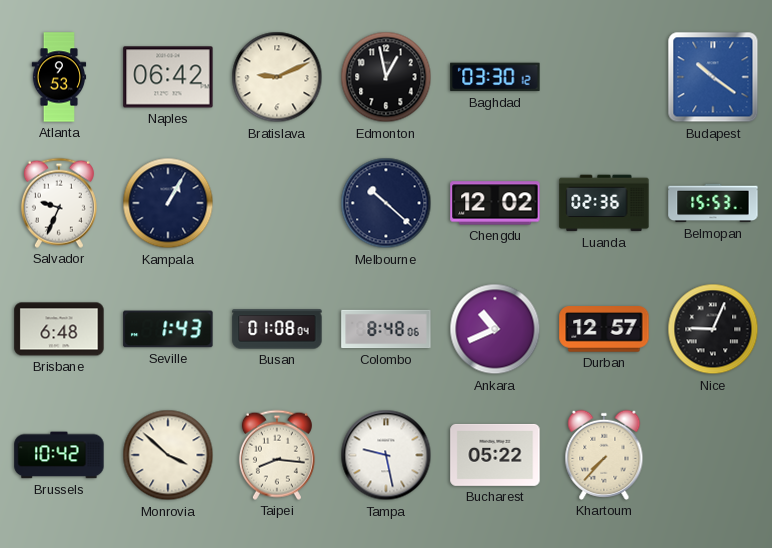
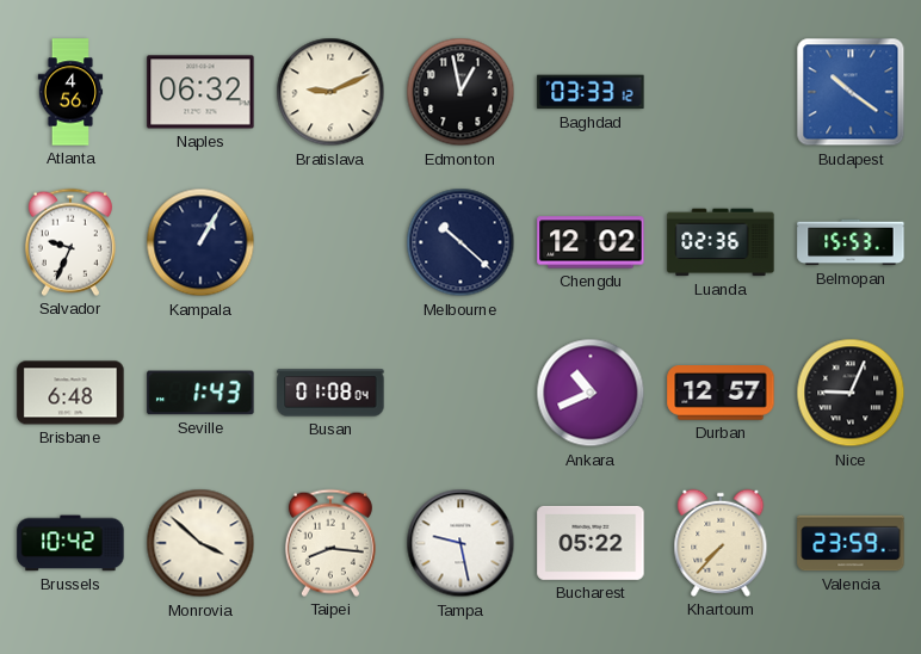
Atlanta: 9:53 -> 4:56 (70, 92)
Naples: 06:42 -> 06:32 (200, 92)
Baghdad: 03:30 -> 03:33 (591, 92)
Colombo: 8:48 -> none (386, 329)
Valencia: none -> 23:59 (851, 543)
